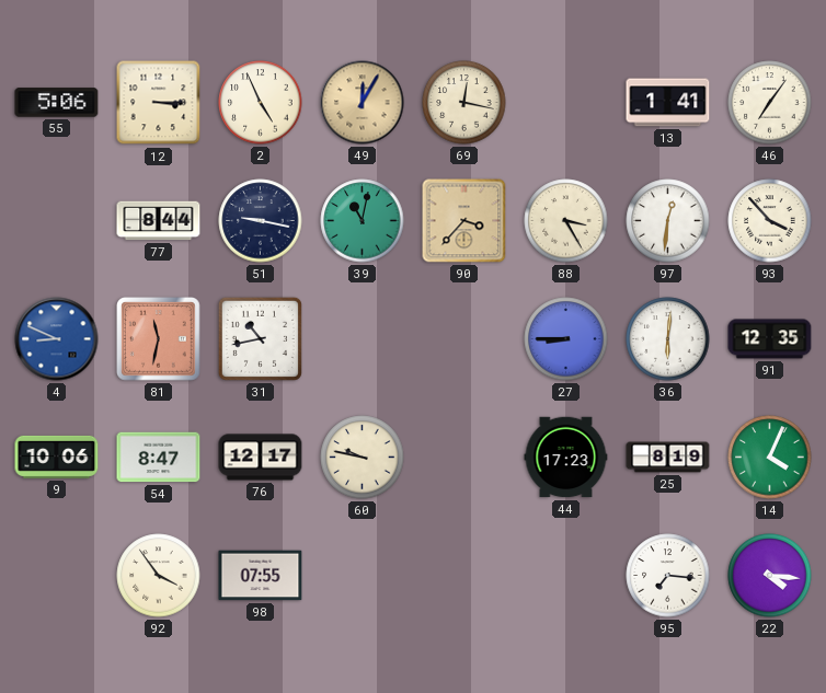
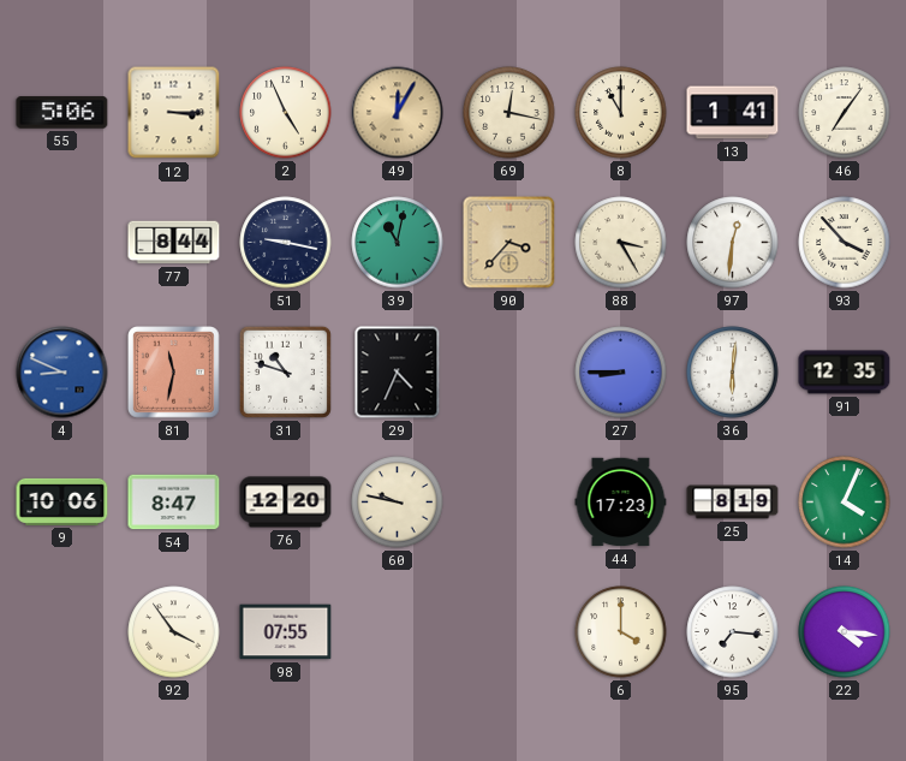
8: none -> 11:00 (621, 113)
31: 10:43 -> 10:48 (285, 371)
29: none -> 4:34 (398, 373)
76: 12:17 -> 12:20 (286, 503)
6: none -> 4:00 (621, 632)
